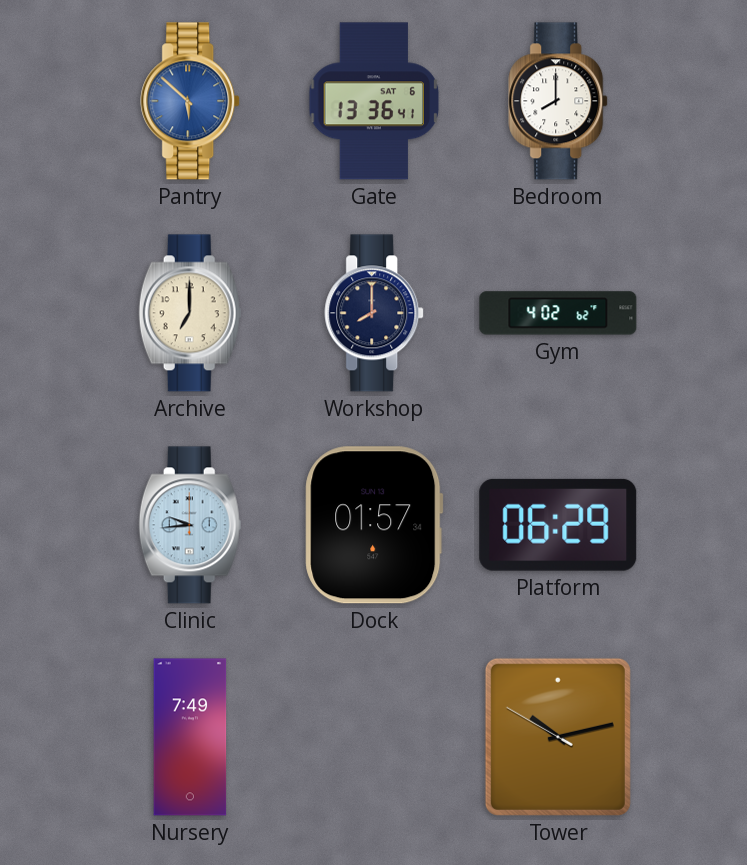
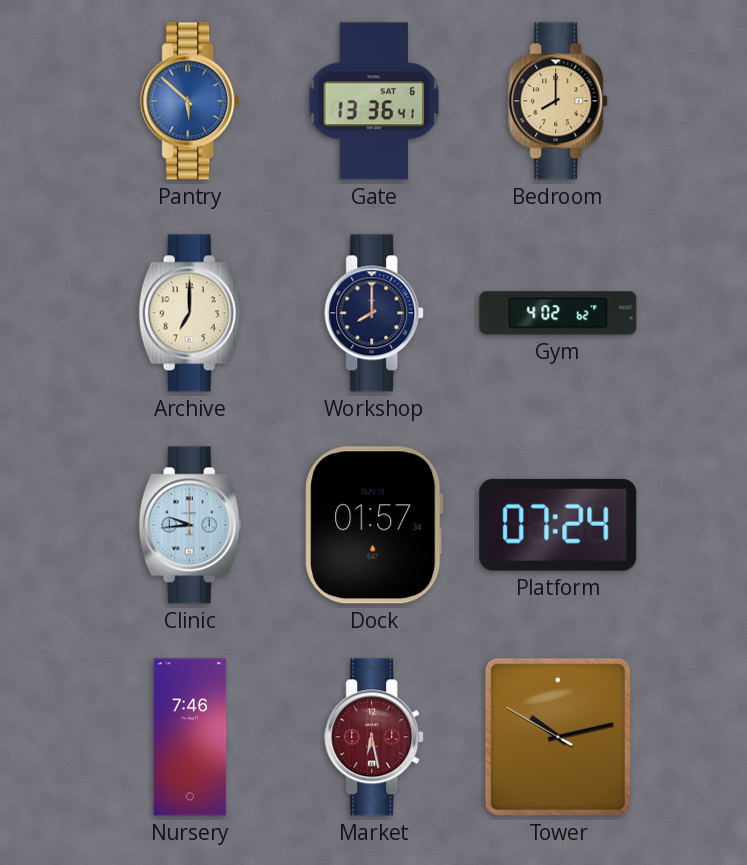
Bedroom dial: white -> champagne (559, 101)
Platform: 06:29 -> 07:24 (558, 525)
Nursery: 7:49 -> 7:46 (190, 737)
Market: none -> 6:28 (375, 737)
